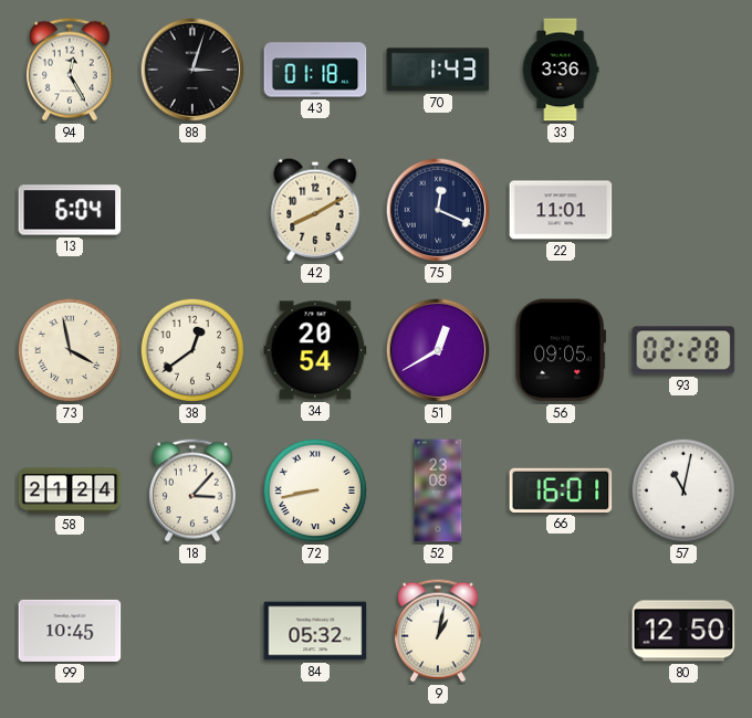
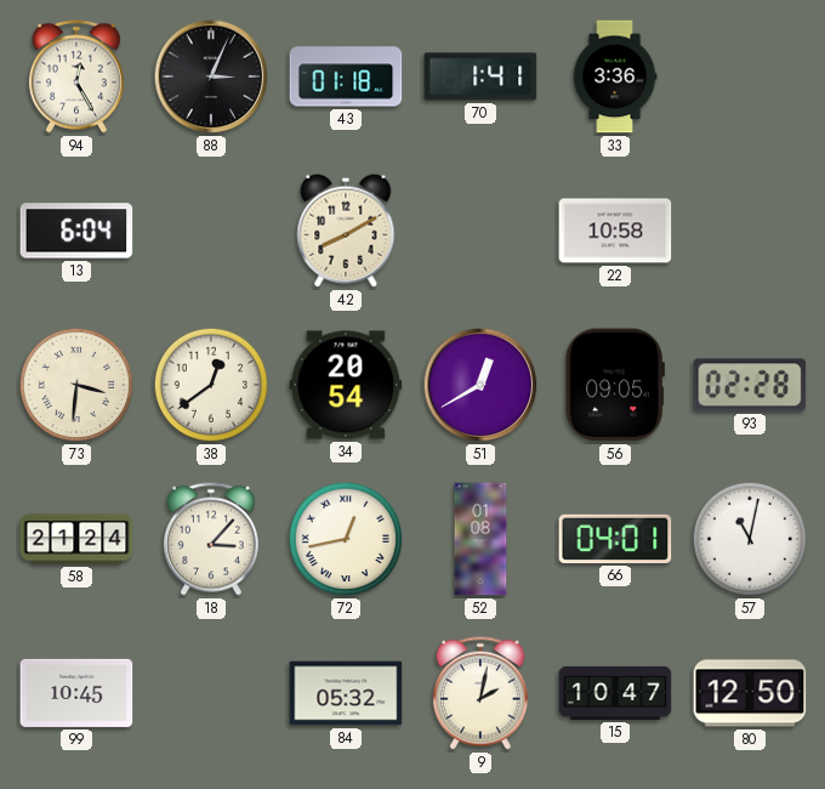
88: 3:03 -> 3:04 (211, 76)
70: 1:43 -> 1:41 (480, 76)
75: 12:19 -> none (438, 210)
22: 11:01 -> 10:58 (615, 231)
73: 3:58 -> 3:31 (76, 385)
72: 8:43 -> 12:43 (346, 539)
52: 23:08 -> 01:08 (480, 539)
66: 16:01 -> 04:01 (615, 539)
9: 1:02 -> 2:02 (480, 693)
15: none -> 10:47 (615, 693)
